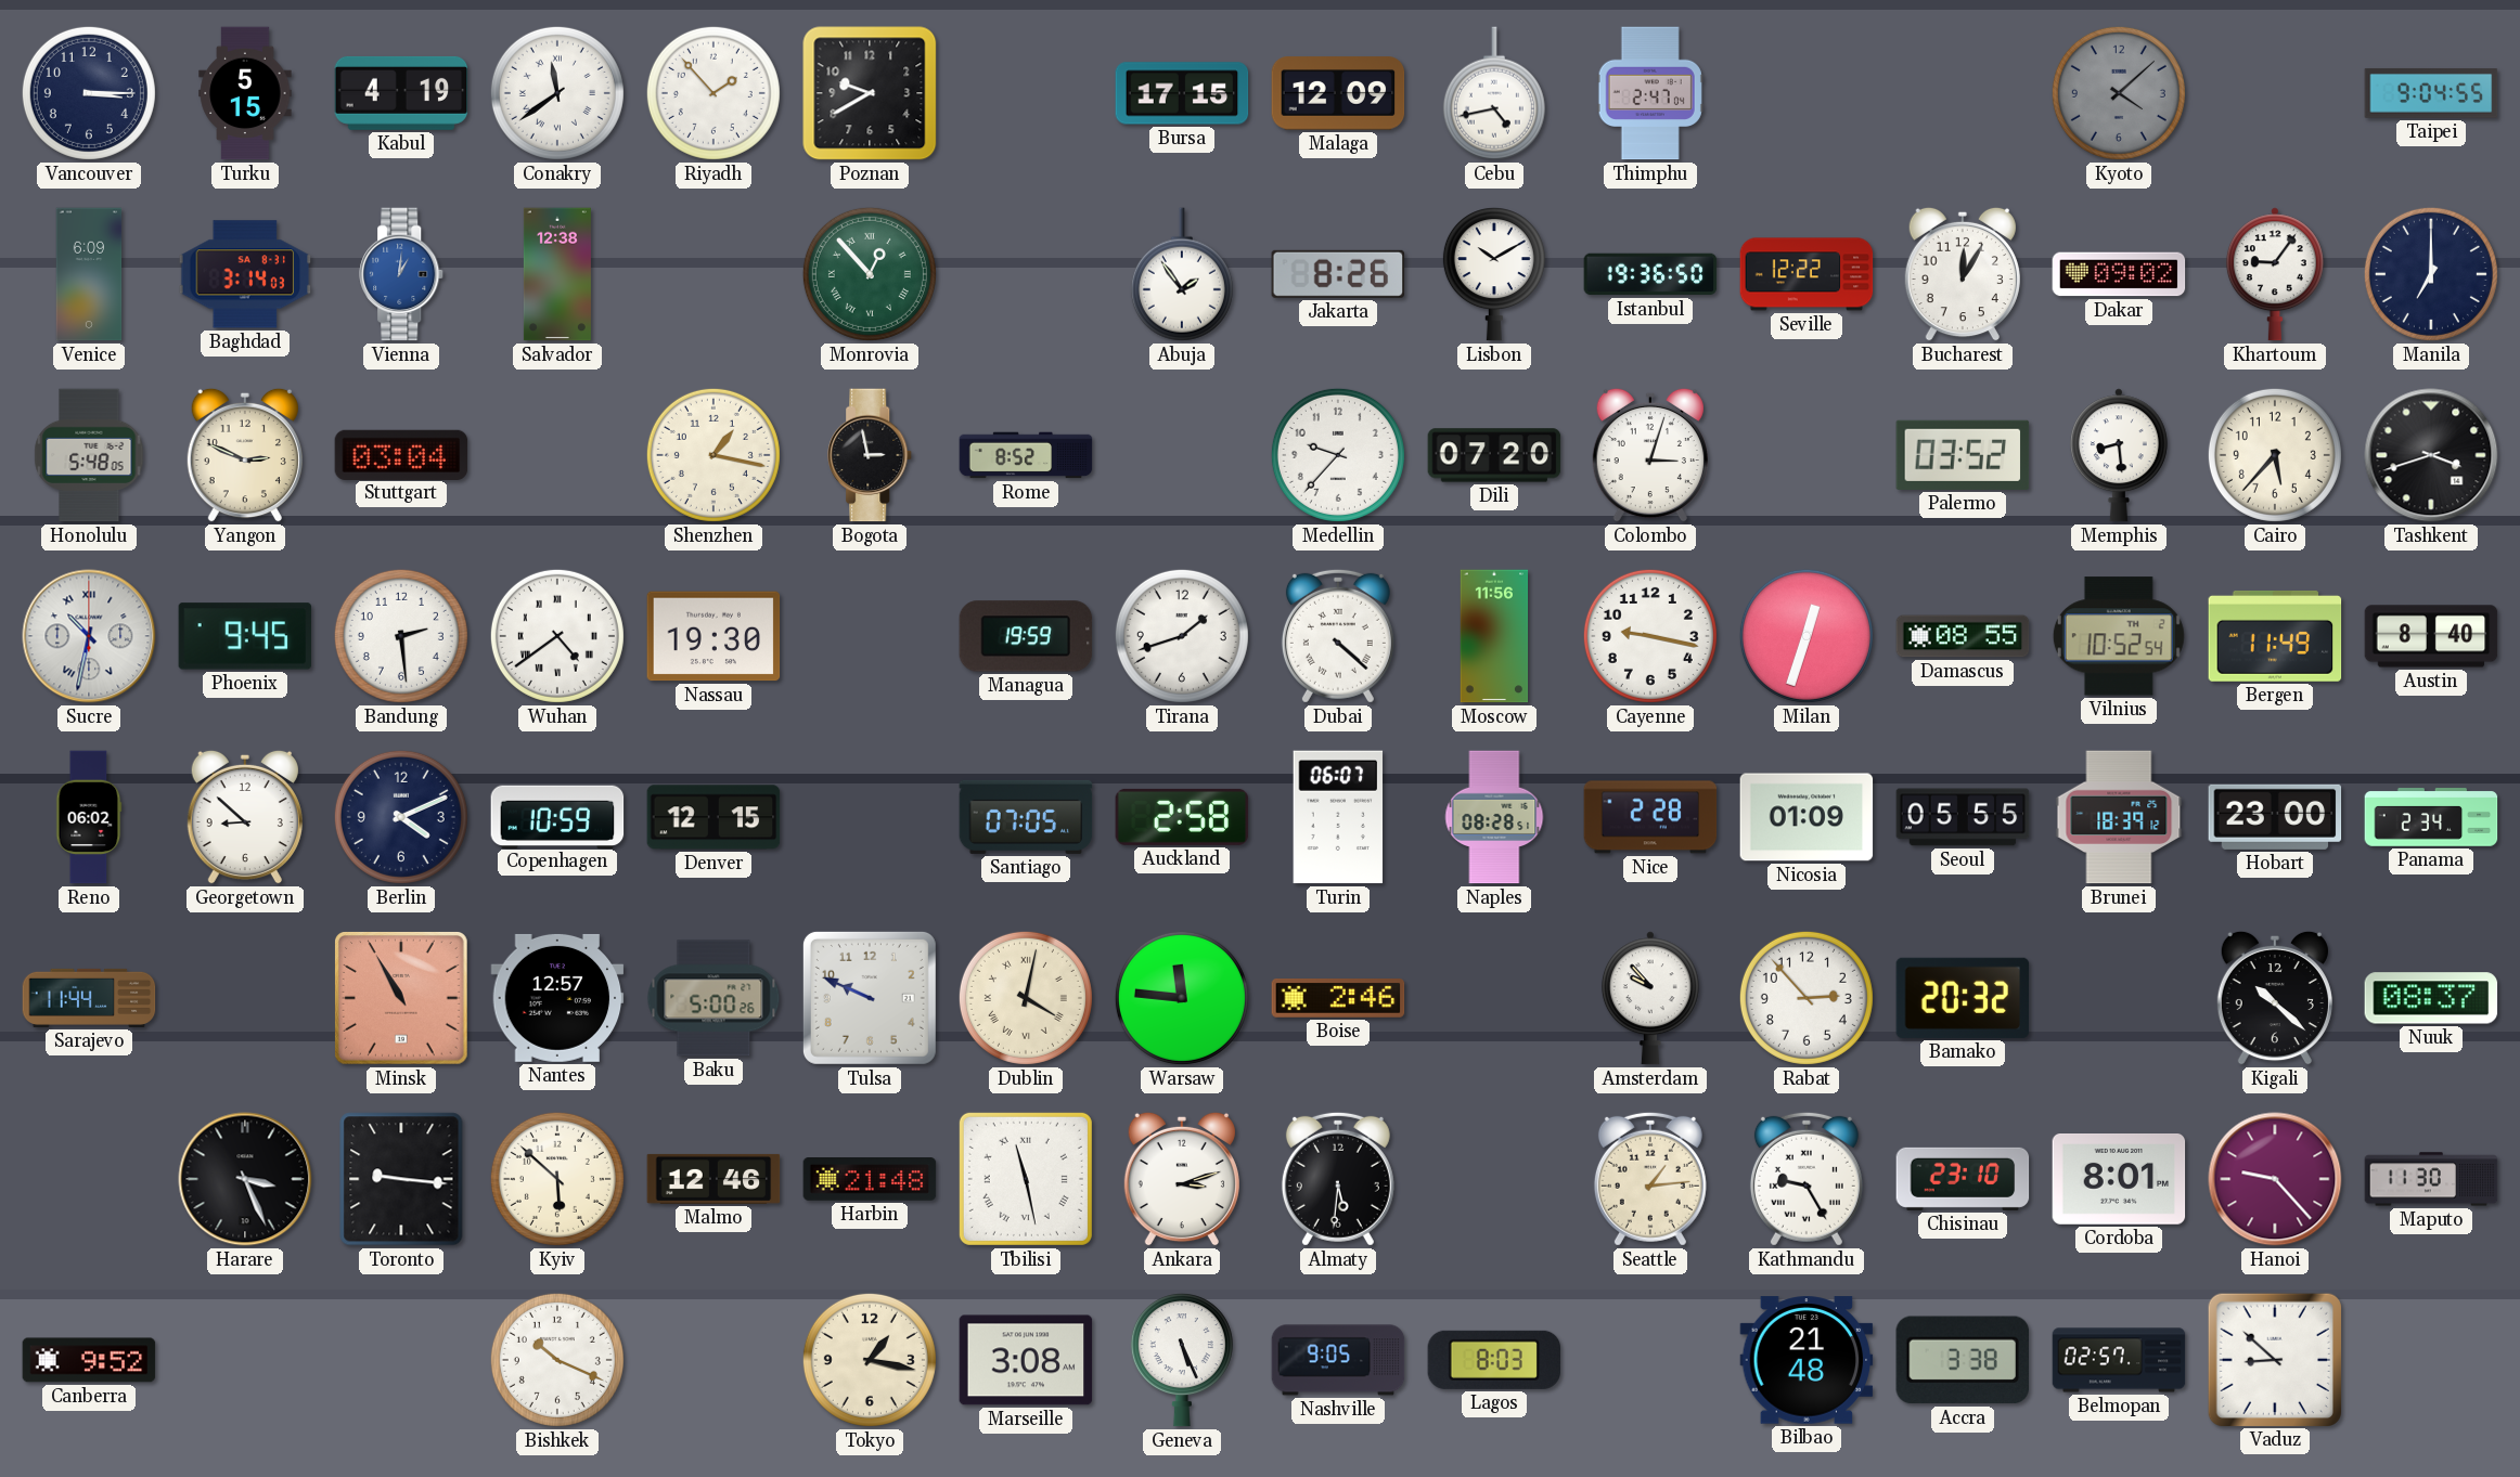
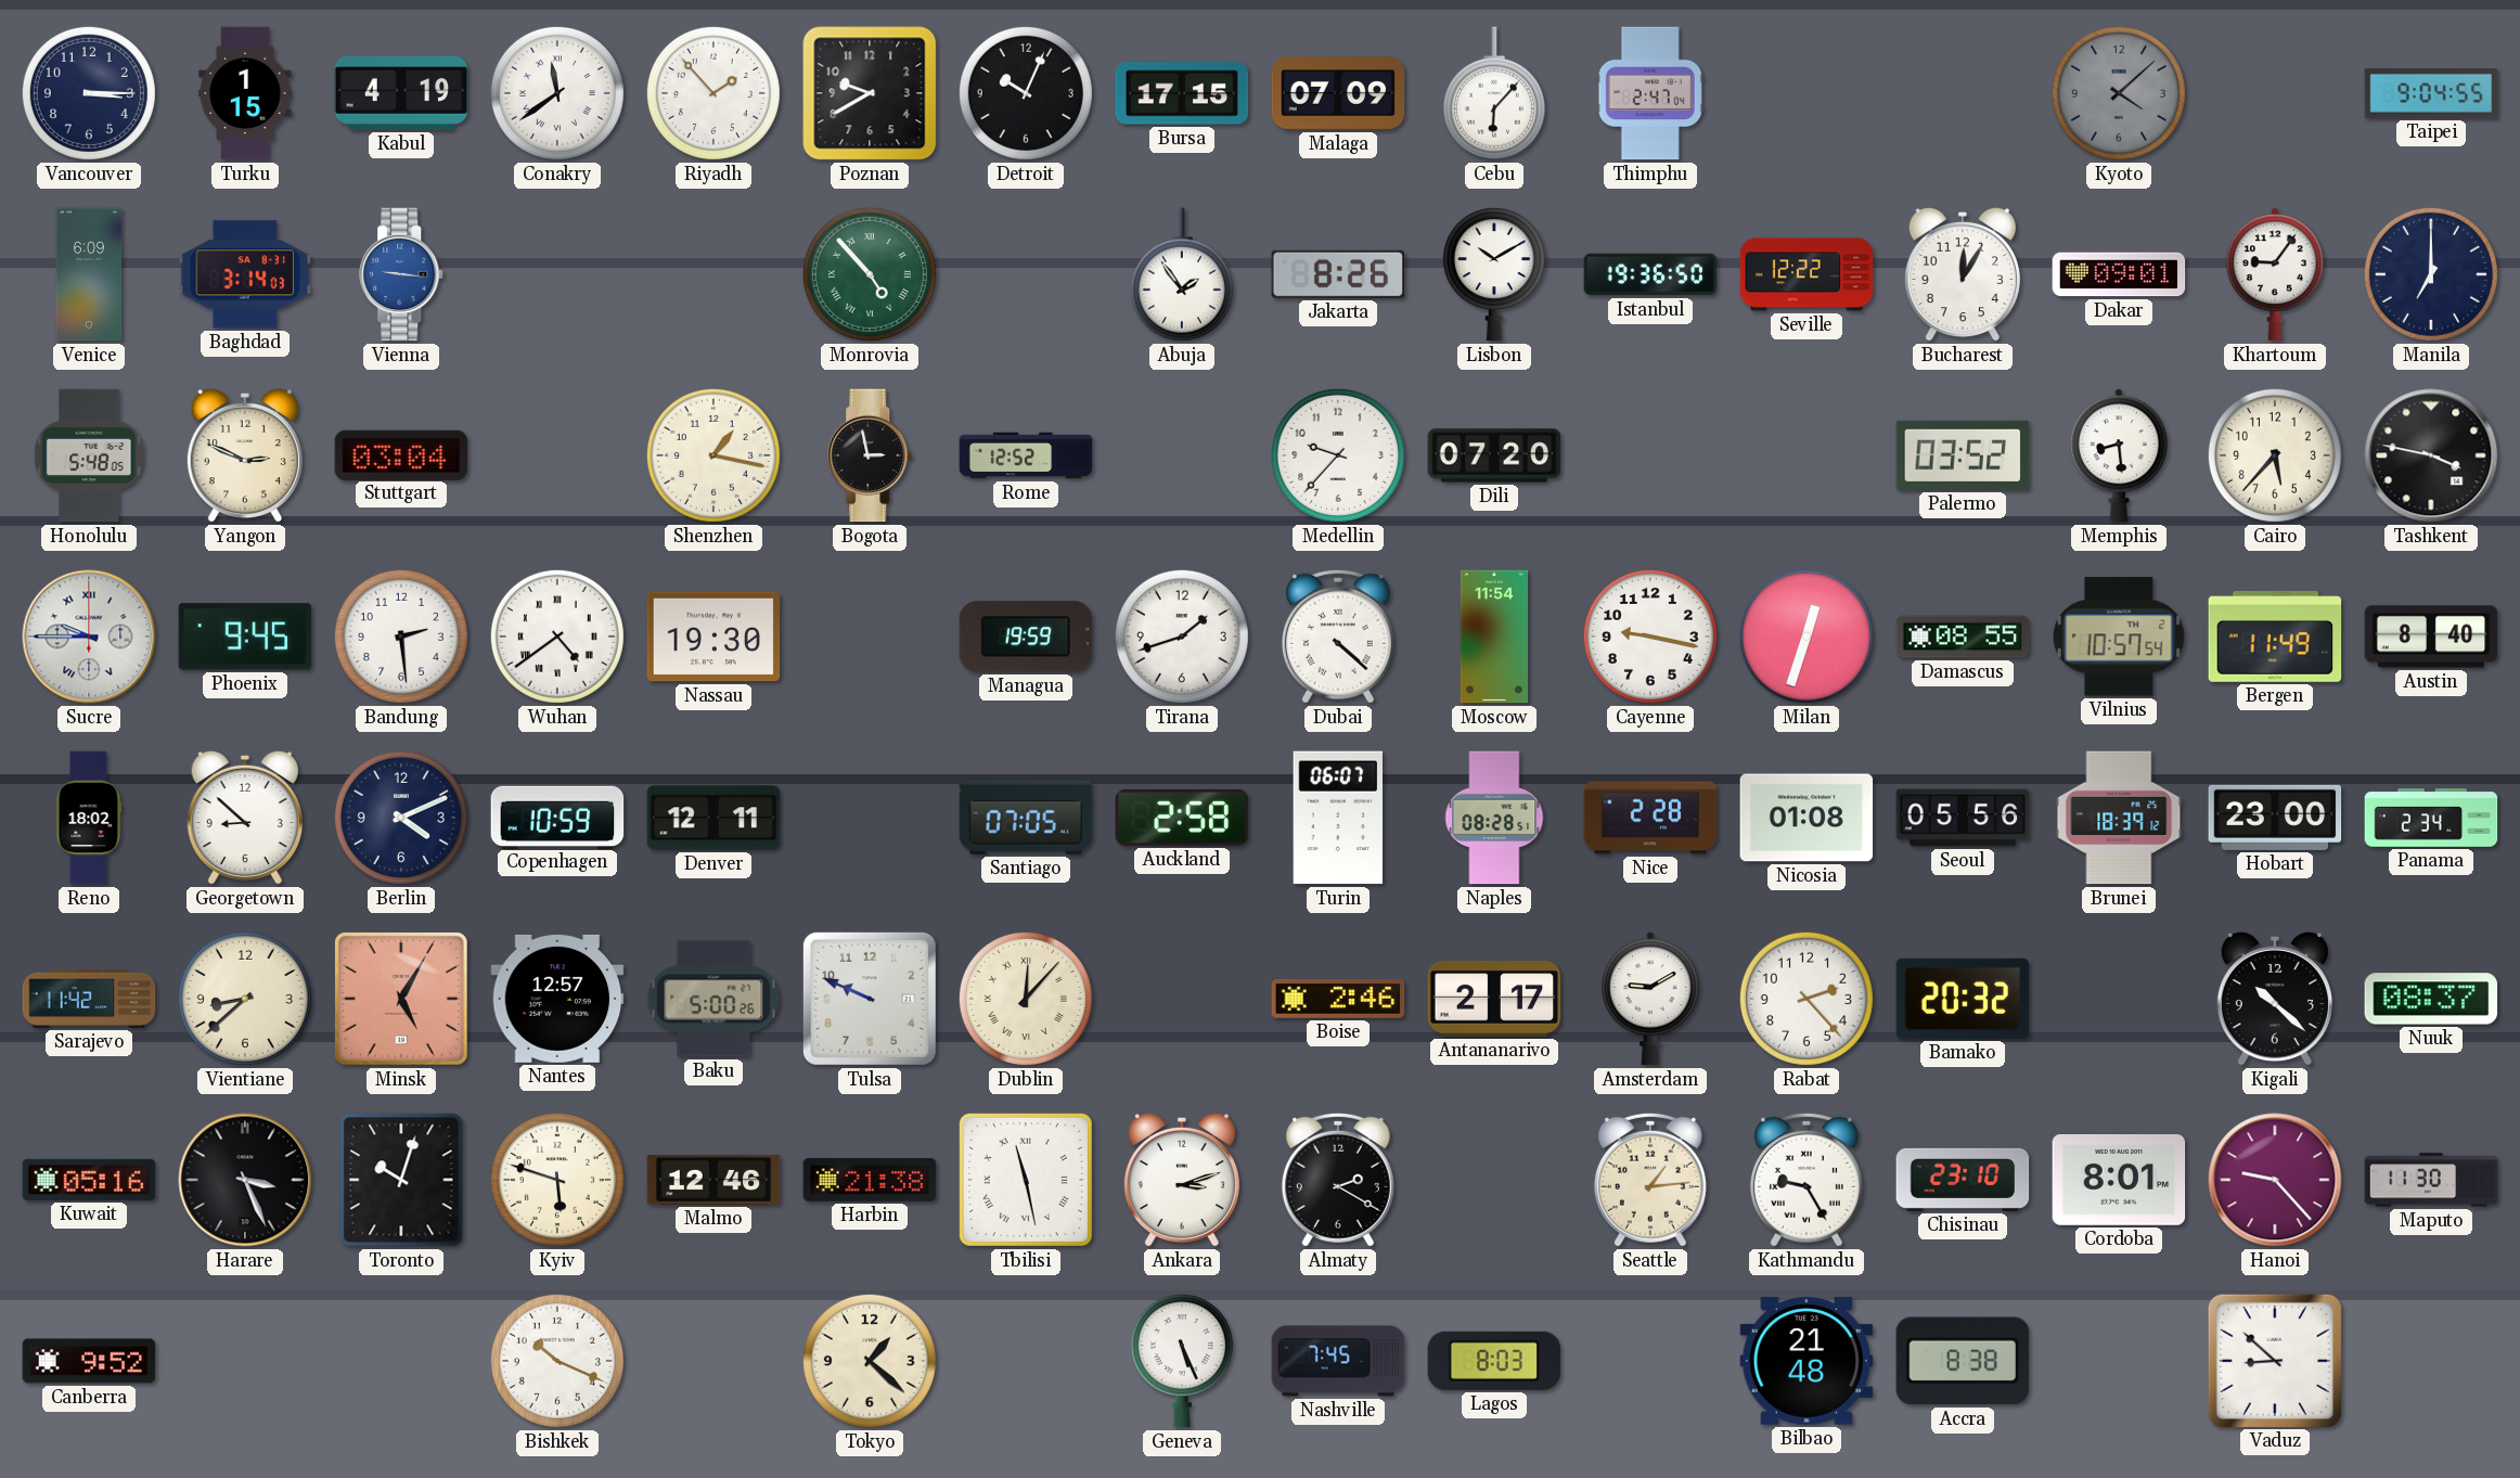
Turku: 5:15 -> 1:15 (245, 93)
Detroit: none -> 10:04 (1026, 93)
Malaga: 12:09 -> 07:09 (1338, 93)
Cebu: 4:43 -> 6:07 (1494, 93)
Vienna: 1:01 -> 9:16 (402, 274)
Salvador: 12:38 -> none (557, 274)
Monrovia: 12:53 -> 4:53 (870, 274)
Dakar: 09:02 -> 09:01 (2119, 274)
Rome: 8:52 -> 12:52 (1026, 455)
Colombo: 3:03 -> none (1650, 455)
Tashkent: 3:42 -> 3:47 (2431, 455)
Sucre: 10:32 -> 9:45 (89, 637)
Moscow: 11:56 -> 11:54 (1494, 637)
Vilnius: 10:52 -> 10:57 (2119, 637)
Reno: 06:02 -> 18:02 (89, 818)
Denver: 12:15 -> 12:11 (713, 818)
Nicosia: 01:09 -> 01:08 (1807, 818)
Seoul: 05:55 -> 05:56 (1963, 818)
Sarajevo: 11:44 -> 11:42 (89, 999)
Vientiane: none -> 8:38 (245, 999)
Minsk: 10:55 -> 5:05 (402, 1000)
Dublin: 4:02 -> 12:07 (1026, 999)
Warsaw: 11:46 -> none (1182, 998)
Antananarivo: none -> 2:17 (1494, 1000)
Amsterdam: 9:53 -> 9:10 (1650, 999)
Rabat: 2:53 -> 2:23 (1807, 999)
Kuwait: none -> 05:16 (89, 1180)
Toronto: 9:16 -> 10:03 (401, 1180)
Kyiv: 5:52 -> 5:48 (557, 1180)
Harbin: 21:48 -> 21:38 (870, 1181)
Almaty: 5:31 -> 2:20 (1338, 1180)
Tokyo: 1:17 -> 1:22 (870, 1361)
Marseille: 3:08 -> none (1026, 1360)
Nashville: 9:05 -> 7:45 (1338, 1361)
Accra: 3:38 -> 8:38 (1962, 1361)
Belmopan: 02:57 -> none (2119, 1360)
